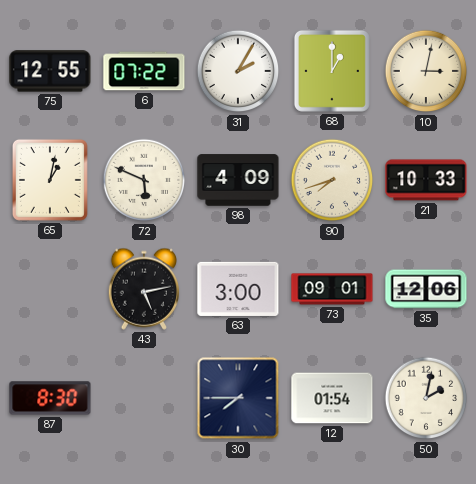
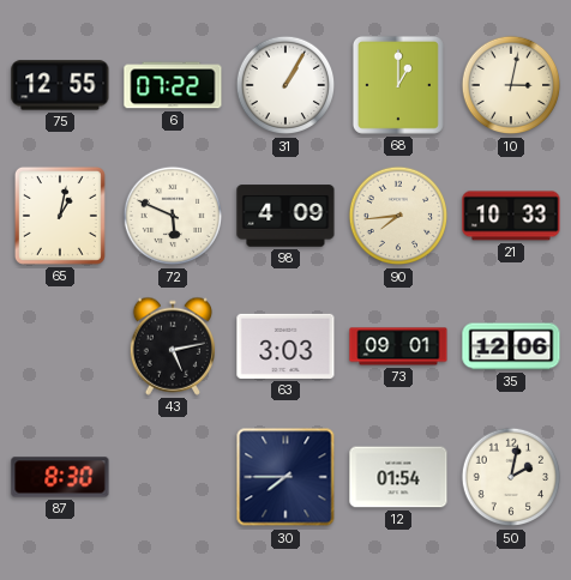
31: 2:05 -> 1:05 (285, 85)
90: 7:42 -> 7:44 (398, 216)
63: 3:00 -> 3:03 (285, 346)
